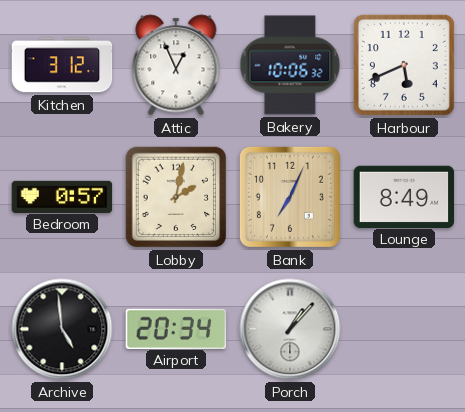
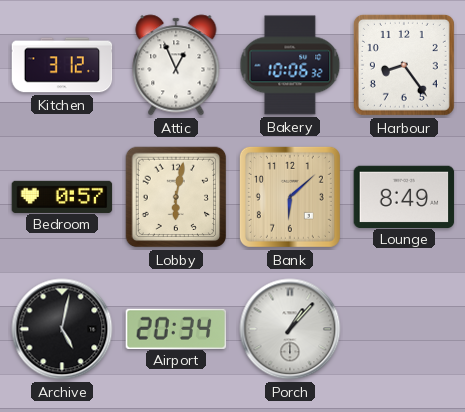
Harbour: 5:41 -> 8:24 (404, 65)
Lobby: 2:02 -> 6:02 (176, 197)
Bank: 7:04 -> 6:08 (290, 197)
Archive: 4:59 -> 5:02 (62, 329)
